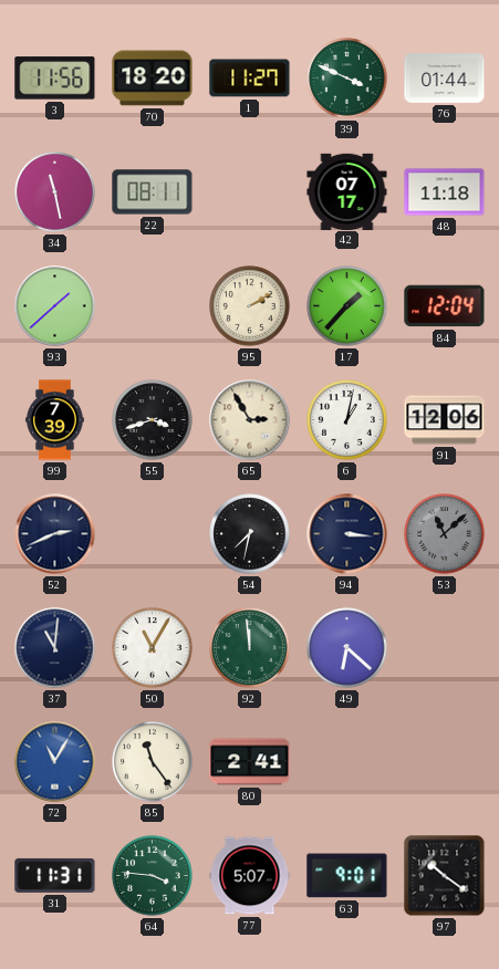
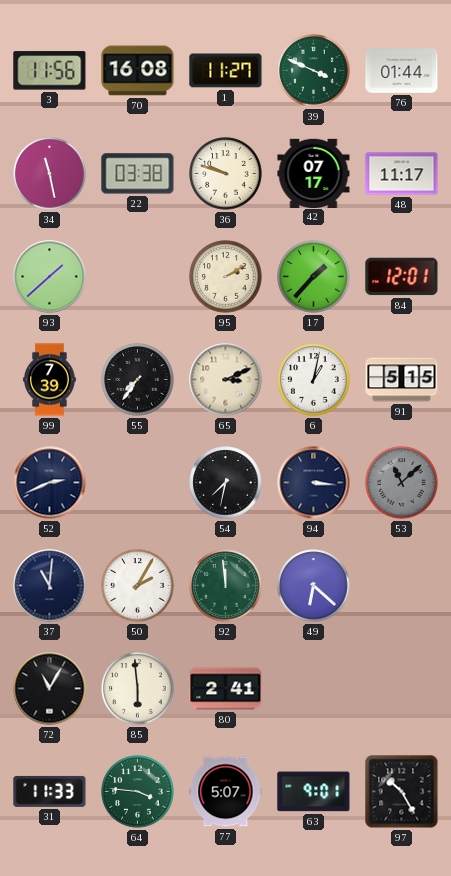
70: 18:20 -> 16:08 (138, 71)
22: 08:11 -> 03:38 (138, 174)
36: none -> 9:48 (226, 174)
48: 11:18 -> 11:17 (402, 174)
84: 12:04 -> 12:01 (402, 277)
55: 3:42 -> 7:36 (138, 380)
65: 2:55 -> 3:11 (226, 380)
91: 12:06 -> 5:15 (402, 380)
50: 11:05 -> 2:05 (138, 586)
72 dial: blue -> black (50, 689)
85: 11:24 -> 5:59 (138, 689)
31: 11:31 -> 11:33 (50, 791)
97: 10:21 -> 10:25 (402, 792)
